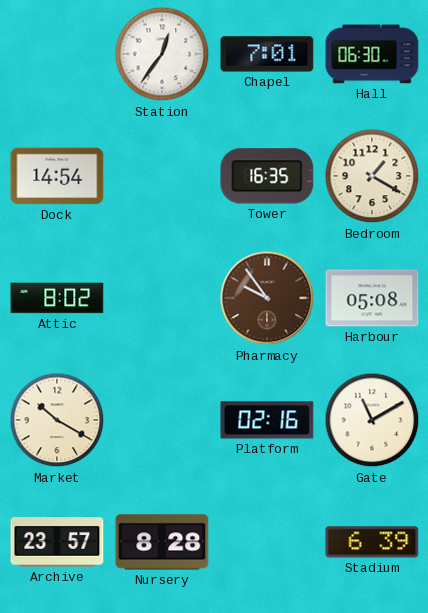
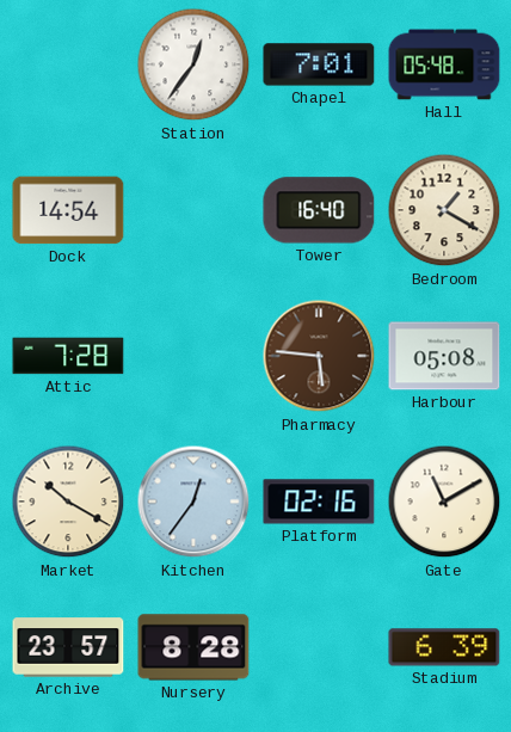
Hall: 06:30 -> 05:48 (444, 64)
Tower: 16:35 -> 16:40 (319, 210)
Attic: 8:02 -> 7:28 (68, 356)
Pharmacy: 9:54 -> 5:46 (319, 356)
Kitchen: none -> 12:36 (193, 502)
